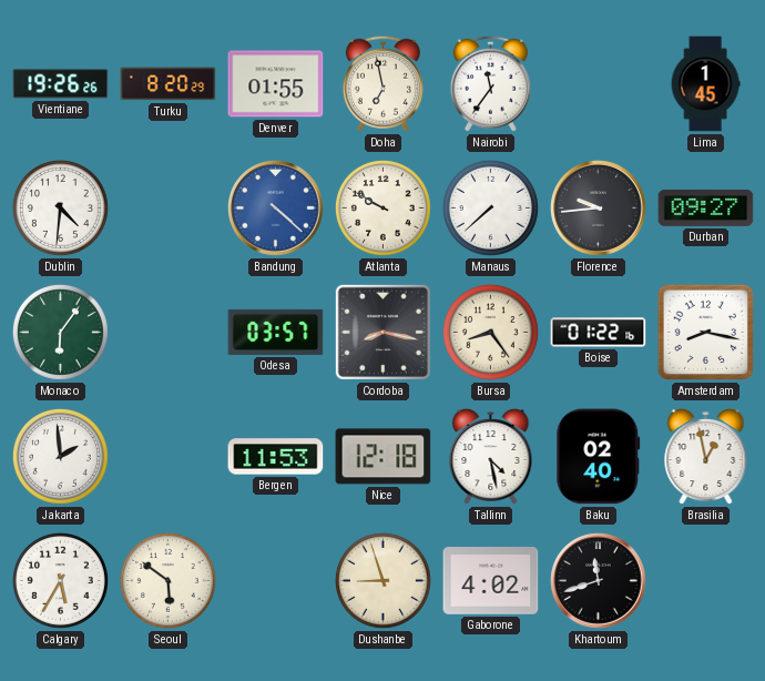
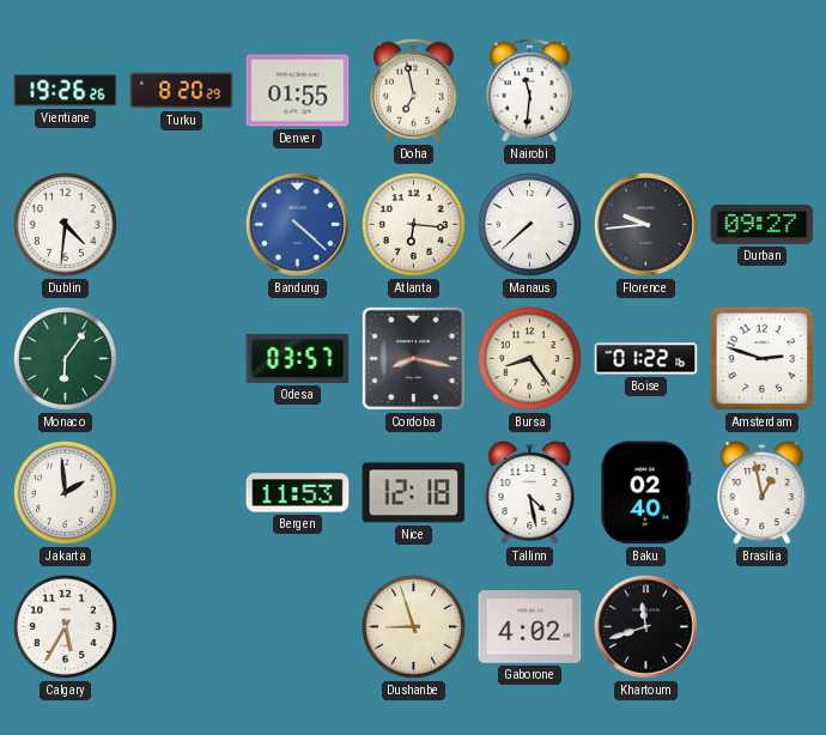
Nairobi: 11:36 -> 11:31 (529, 90)
Lima: 1:45 -> none (705, 84)
Atlanta: 9:50 -> 6:16 (413, 224)
Amsterdam: 8:17 -> 2:48 (763, 359)
Seoul: 5:51 -> none (167, 580)
